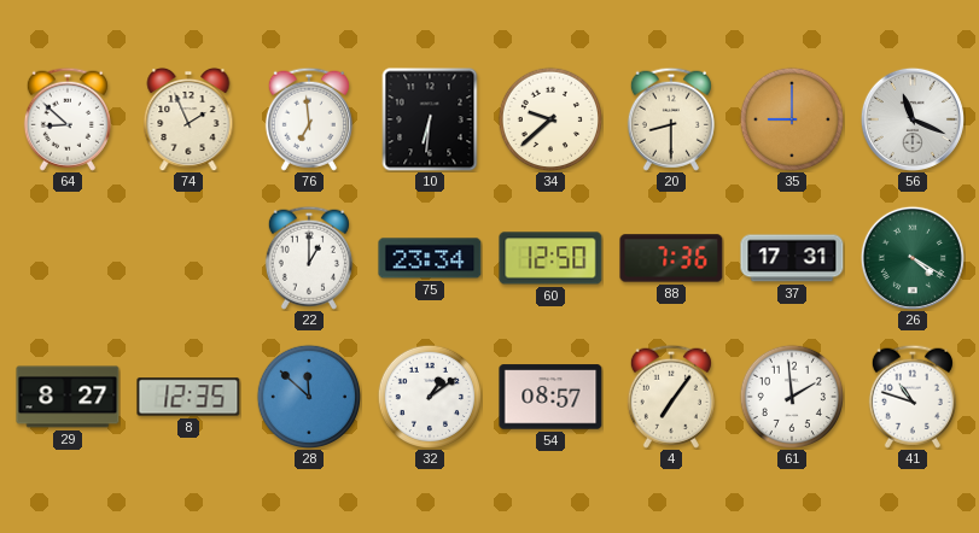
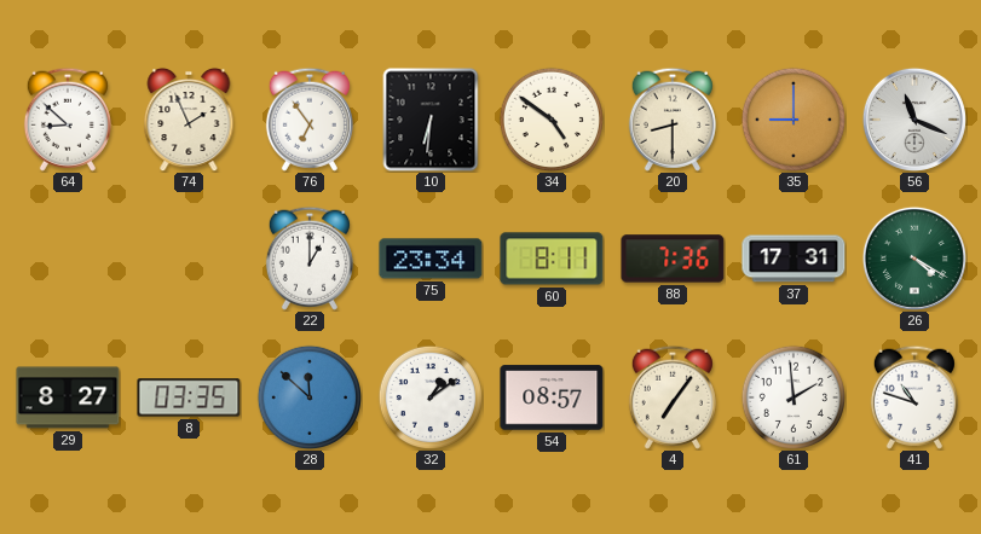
76: 6:59 -> 6:54 (310, 120)
34: 9:38 -> 4:51 (550, 118)
60: 12:50 -> 8:11 (552, 259)
8: 12:35 -> 03:35 (189, 397)
